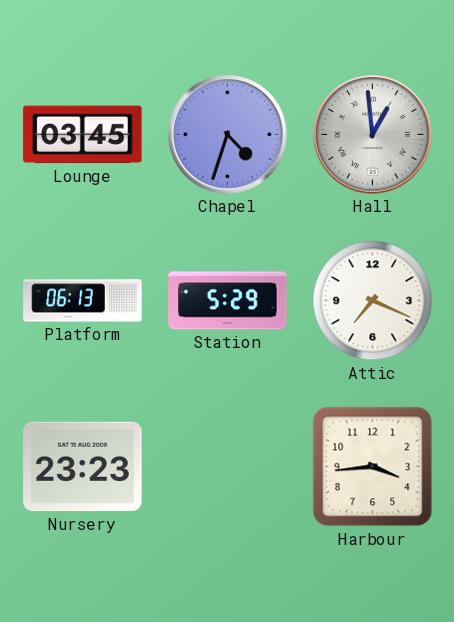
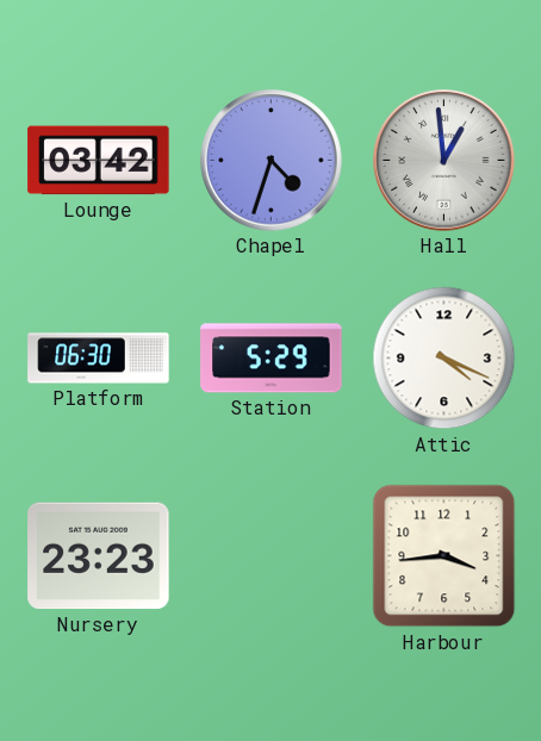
Lounge: 03:45 -> 03:42 (99, 161)
Platform: 06:13 -> 06:30 (99, 359)
Attic: 7:19 -> 4:19 (444, 359)
